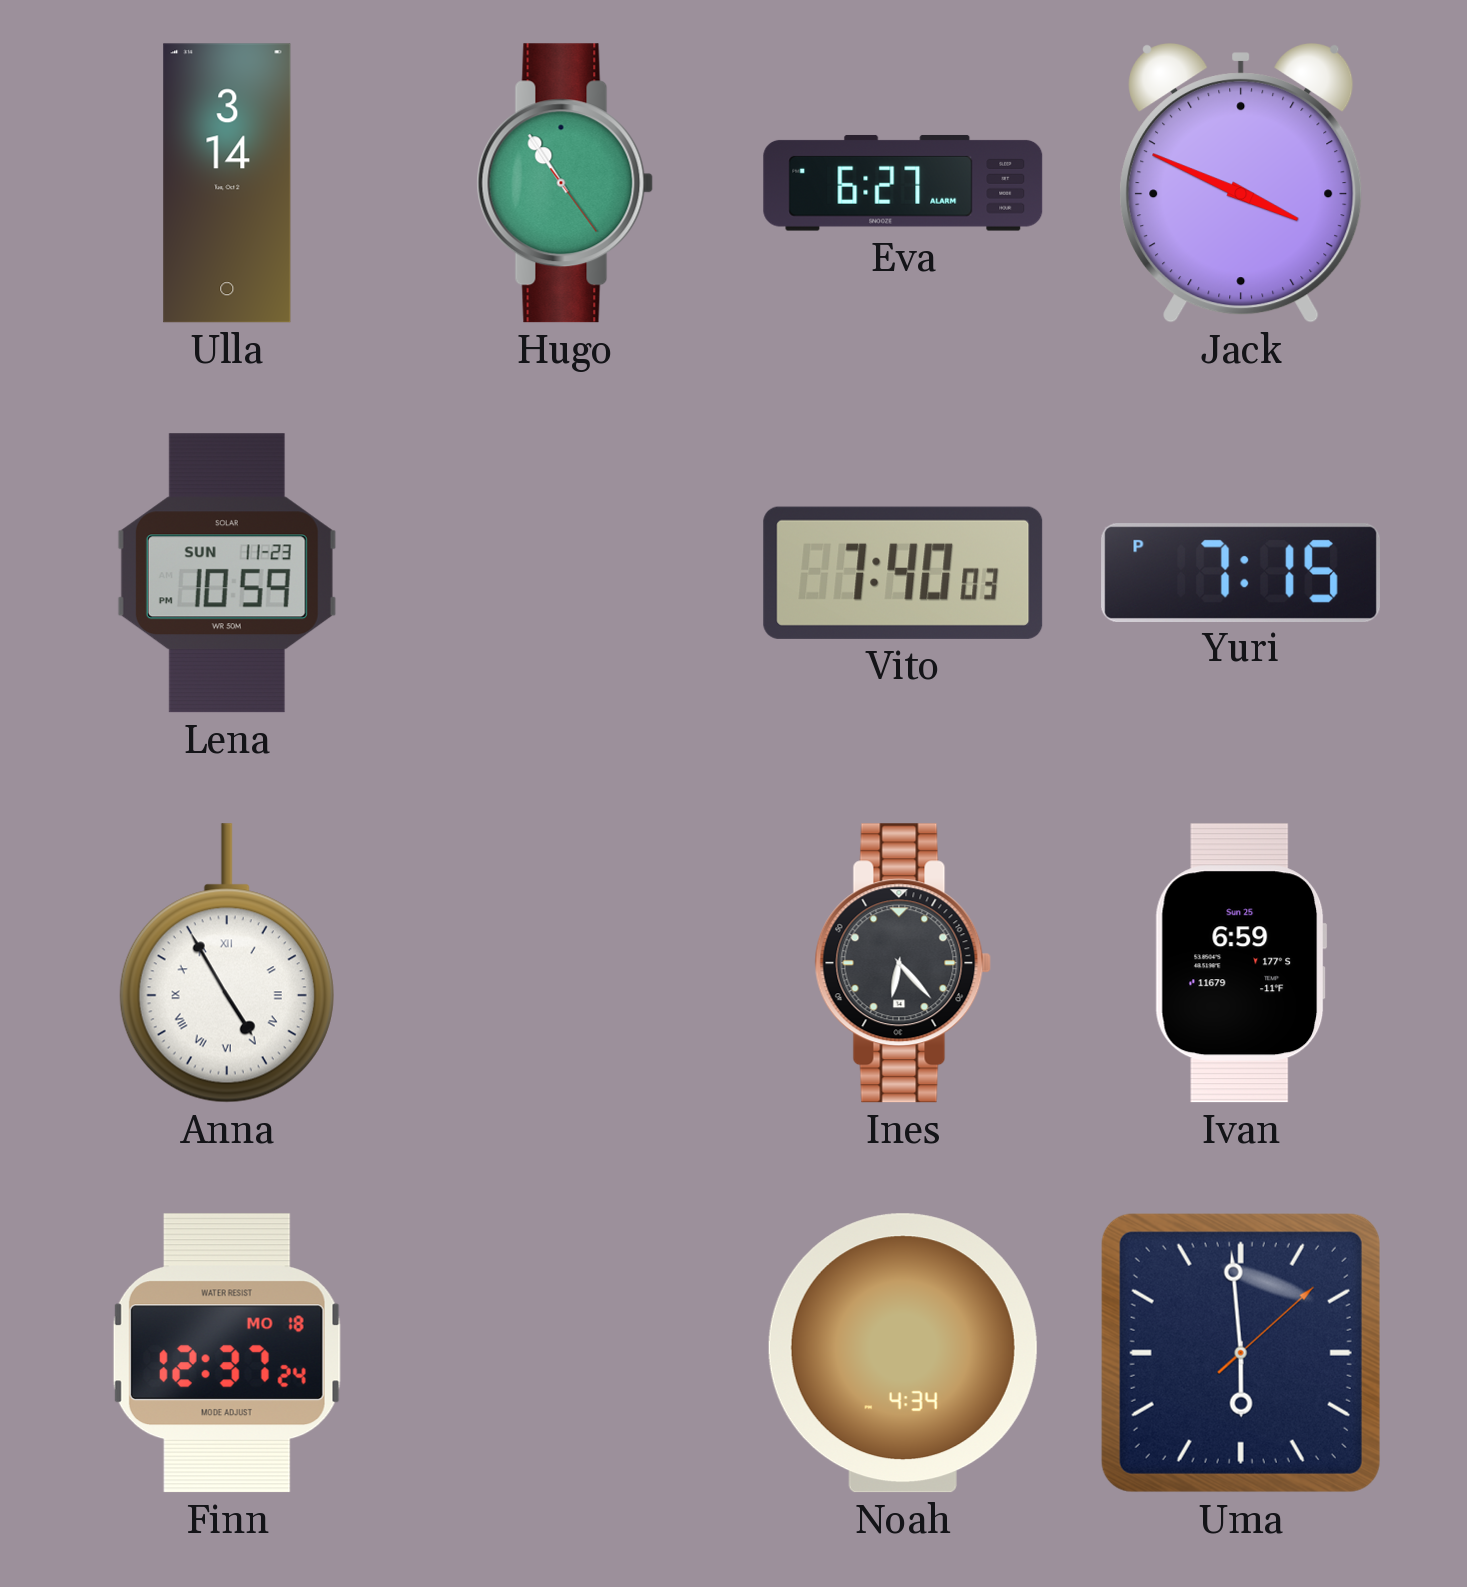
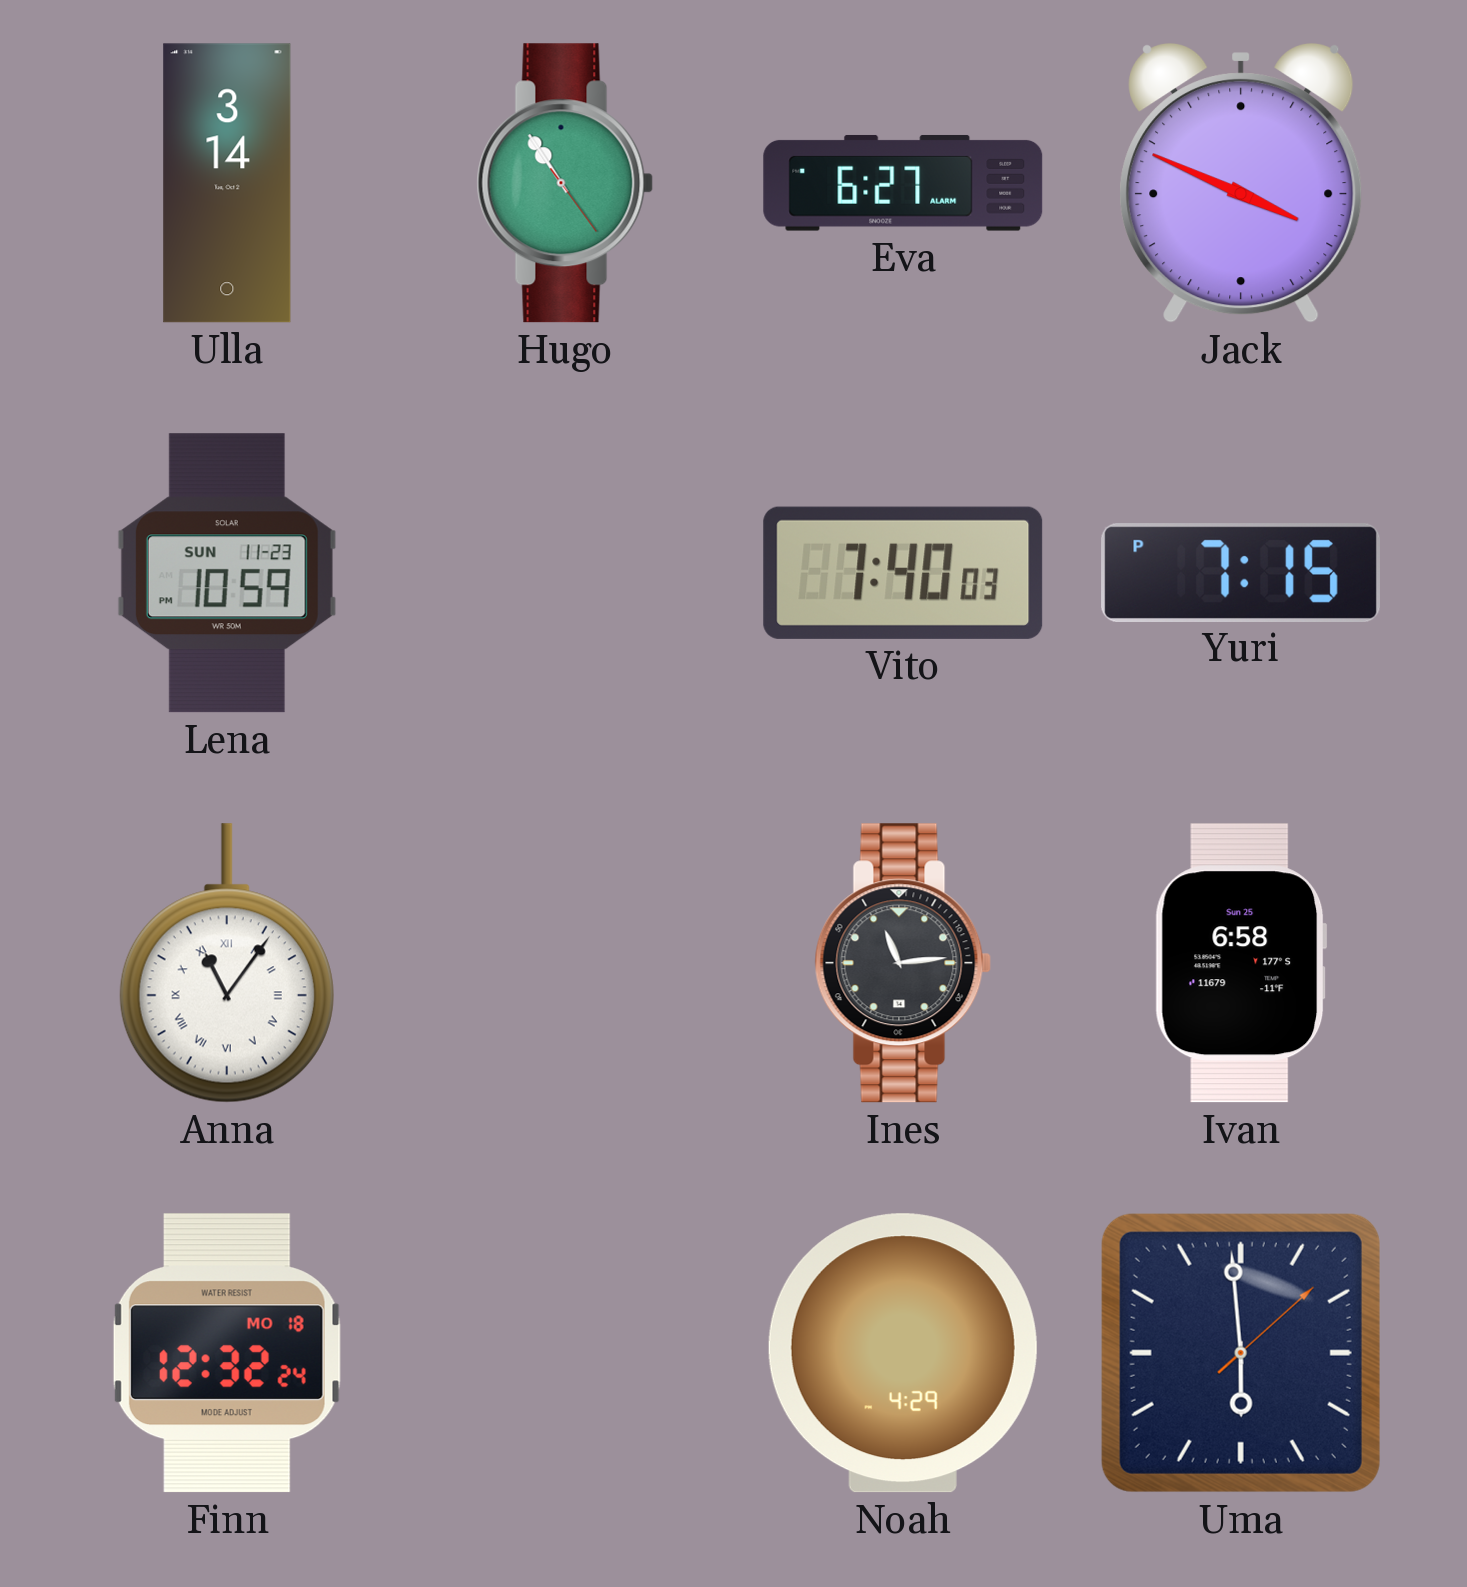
Anna: 4:55 -> 11:06 (227, 963)
Ines: 6:23 -> 11:14 (903, 963)
Ivan: 6:59 -> 6:58 (1241, 963)
Finn: 12:37 -> 12:32 (227, 1353)
Noah: 4:34 -> 4:29 (903, 1353)
